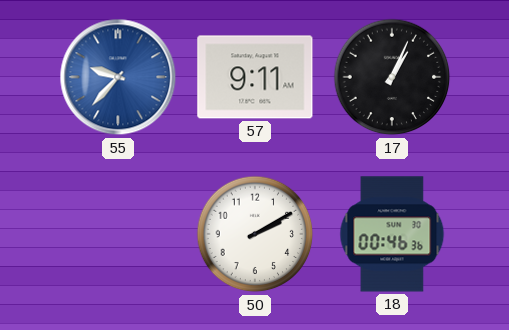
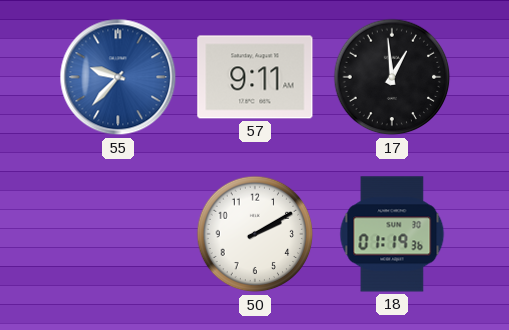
17: 1:04 -> 12:59 (392, 77)
18: 00:46 -> 01:19 (392, 234)
